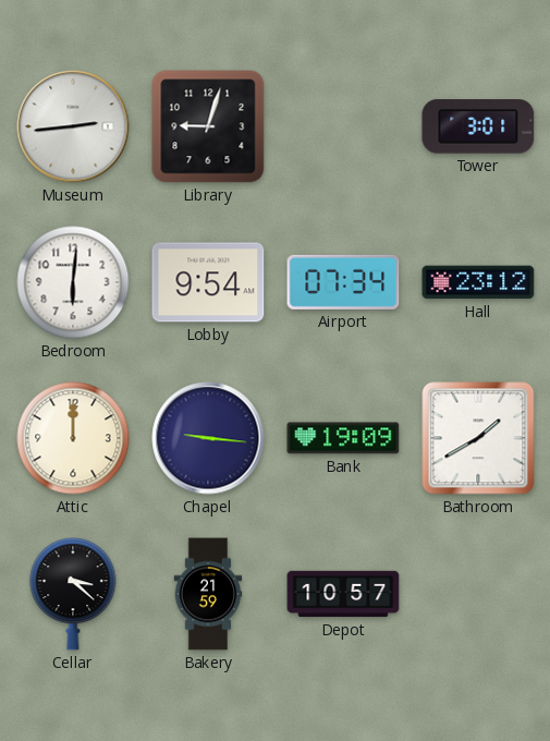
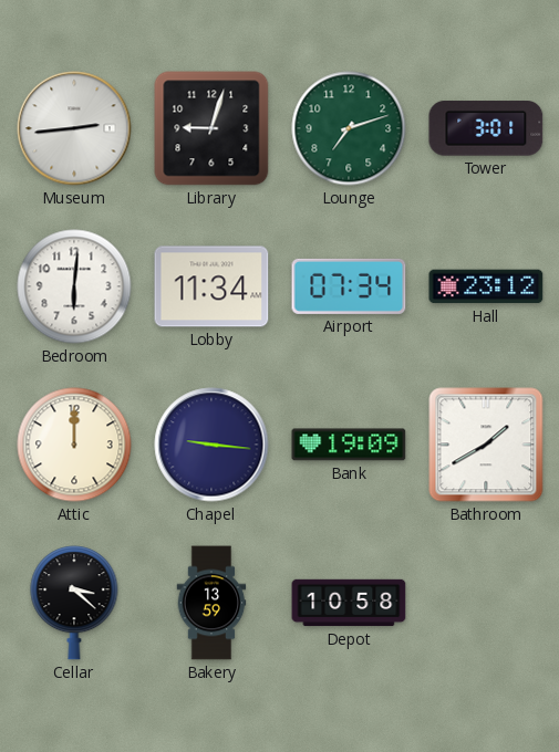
Lounge: none -> 7:12 (349, 128)
Lobby: 9:54 -> 11:34 (211, 286)
Bakery: 21:59 -> 13:59 (211, 603)
Depot: 10:57 -> 10:58 (349, 603)
